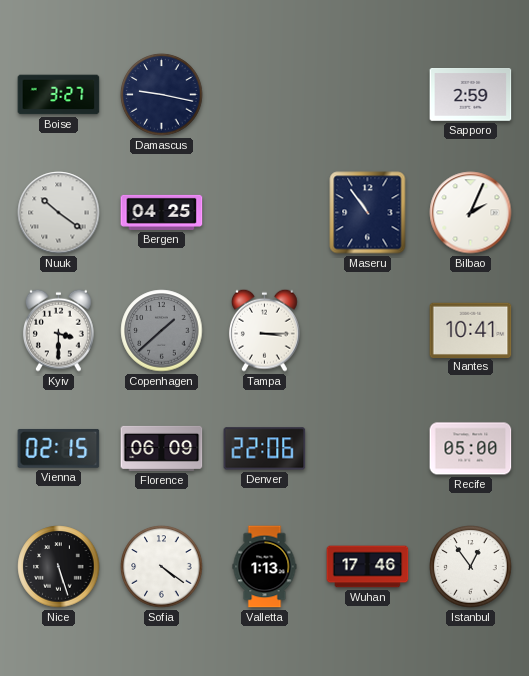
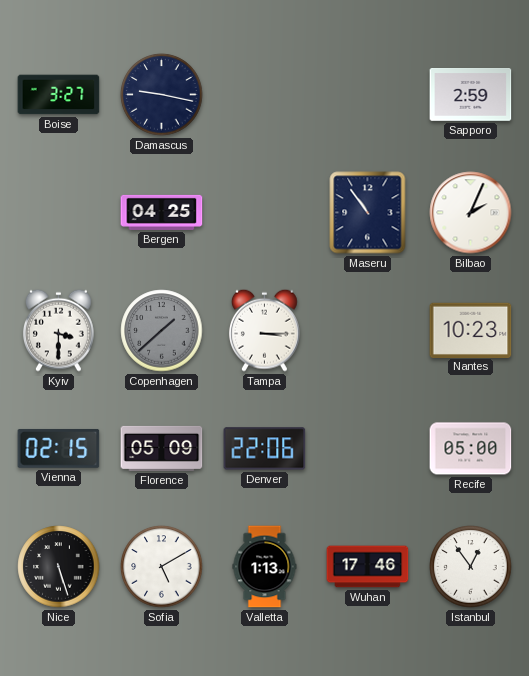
Nuuk: 10:21 -> none (59, 213)
Nantes: 10:41 -> 10:23 (471, 330)
Florence: 06:09 -> 05:09 (162, 448)
Sofia: 4:21 -> 5:10 (162, 567)
